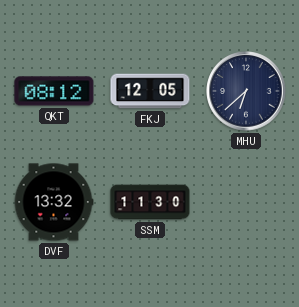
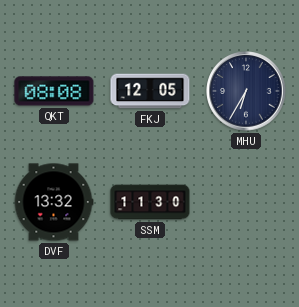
QKT: 08:12 -> 08:08 (54, 91)
MHU: 6:38 -> 6:35 (246, 91)
